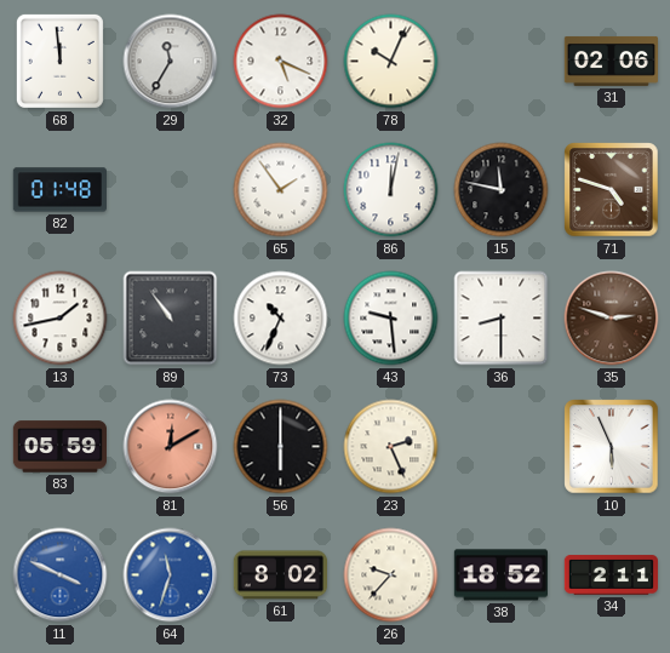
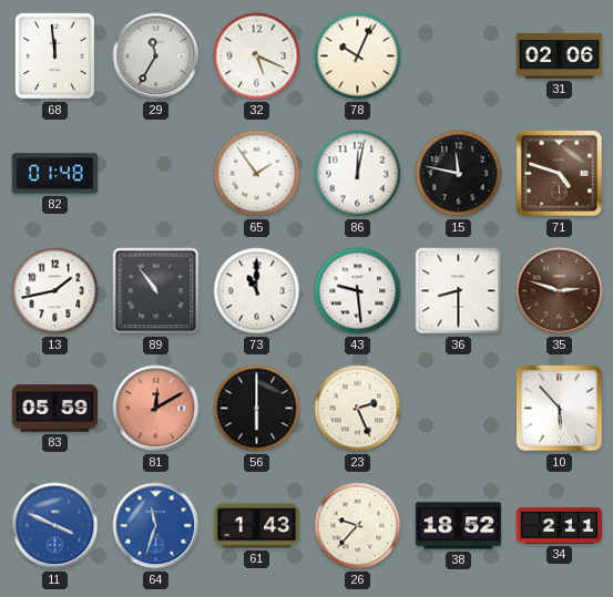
73: 10:34 -> 11:00 (257, 291)
10: 5:56 -> 5:53 (560, 409)
61: 8:02 -> 1:43 (256, 526)
